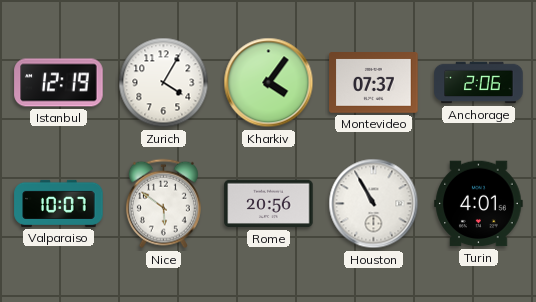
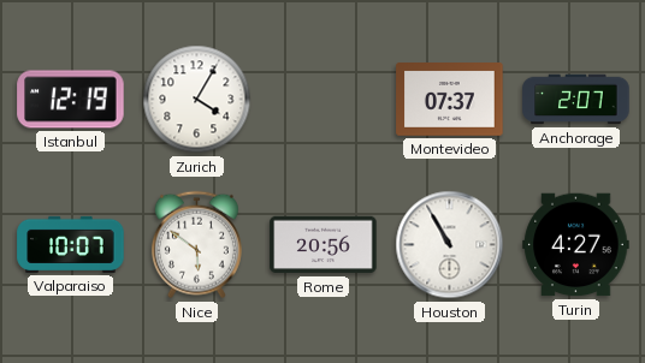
Kharkiv: 4:06 -> none (269, 83)
Anchorage: 2:06 -> 2:07 (576, 100)
Turin: 4:01 -> 4:27 (576, 245)
